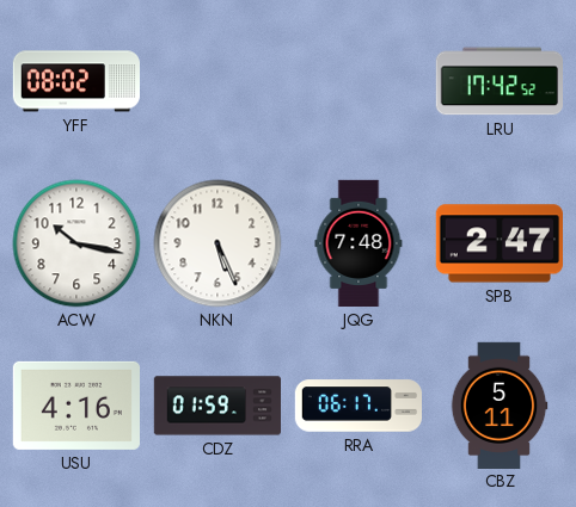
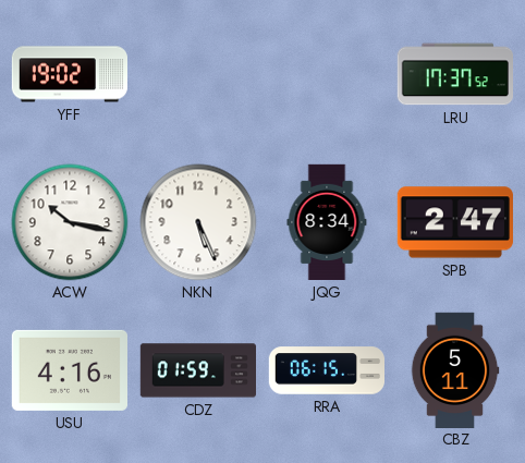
YFF: 08:02 -> 19:02 (69, 74)
LRU: 17:42 -> 17:37 (454, 74)
JQG: 7:48 -> 8:34 (327, 222)
RRA: 06:17 -> 06:15 (327, 370)
